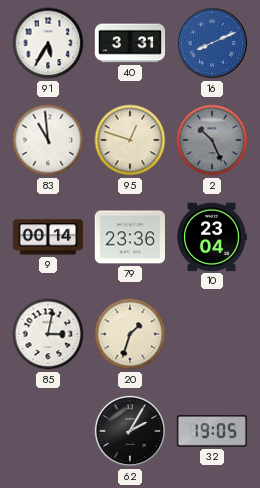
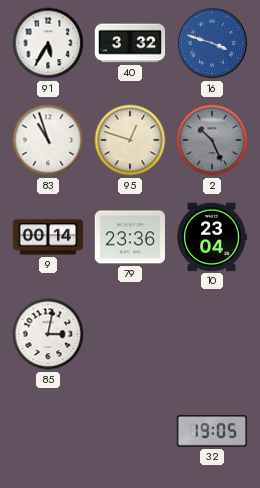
40: 3:31 -> 3:32 (130, 43)
16: 8:11 -> 3:48 (212, 43)
83: 10:59 -> 10:57 (48, 140)
20: 1:33 -> none (130, 334)
62: 2:05 -> none (130, 431)
